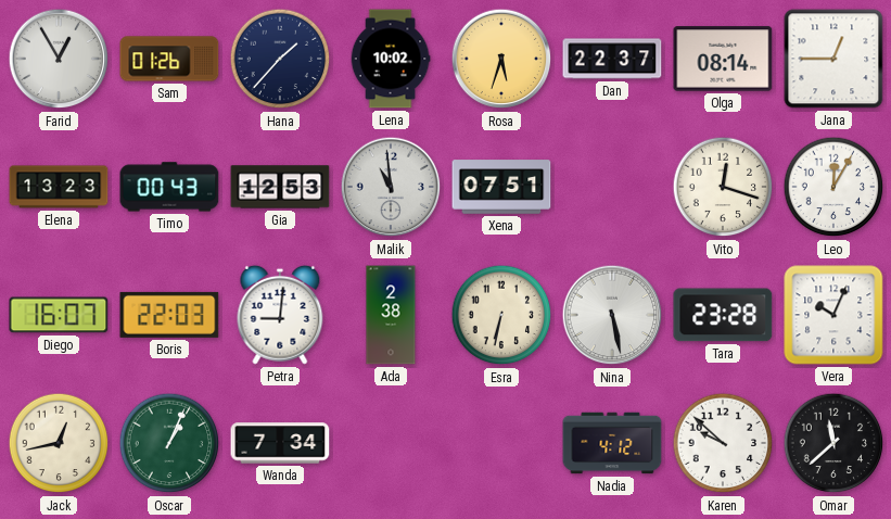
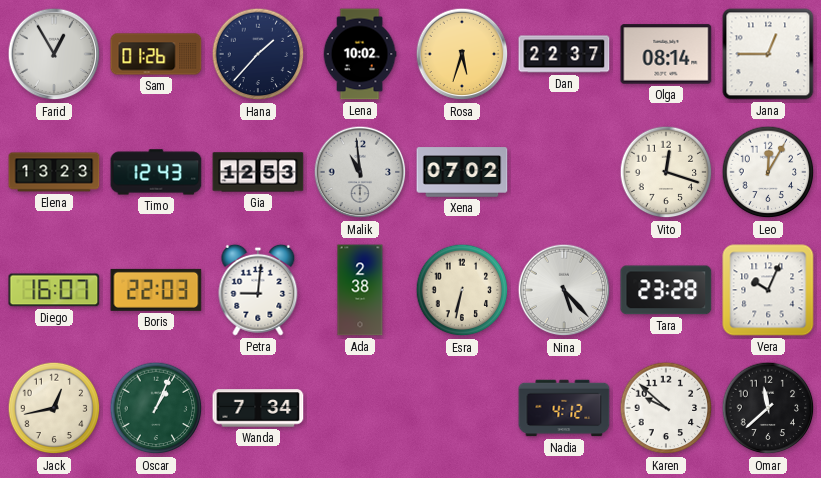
Timo: 00:43 -> 12:43 (156, 172)
Xena: 07:51 -> 07:02 (462, 172)
Nina: 5:28 -> 5:23 (564, 290)
